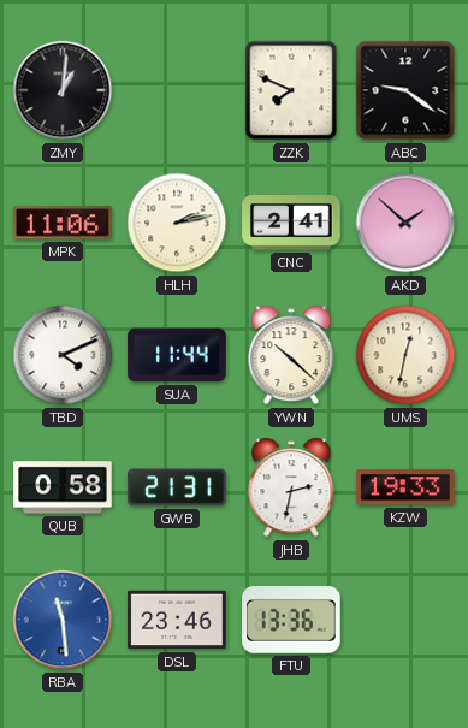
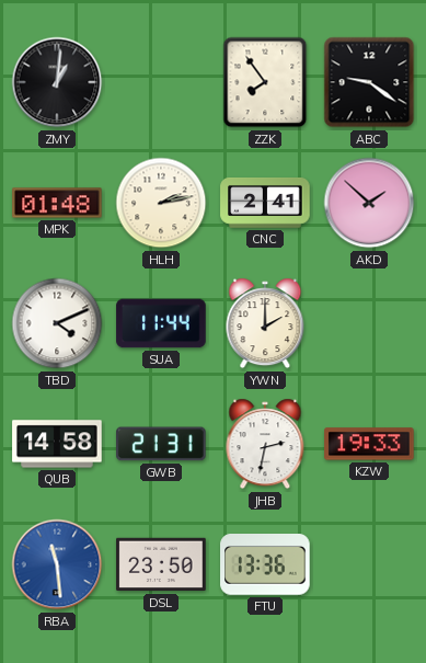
ZZK: 7:49 -> 7:54 (265, 82)
MPK: 11:06 -> 01:48 (57, 203)
YWN: 10:22 -> 2:00 (265, 323)
UMS: 12:32 -> none (405, 355)
QUB: 0:58 -> 14:58 (57, 444)
DSL: 23:46 -> 23:50 (161, 564)
